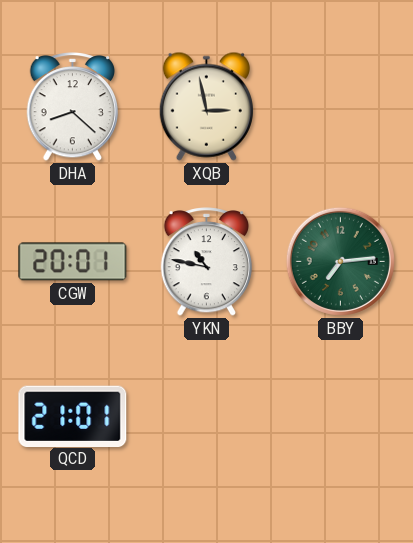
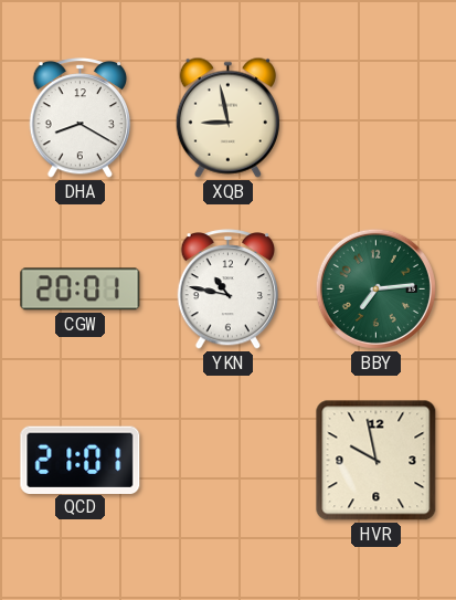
DHA: 8:22 -> 8:20 (81, 118)
XQB: 2:58 -> 8:58 (227, 117)
HVR: none -> 9:58 (377, 461)
